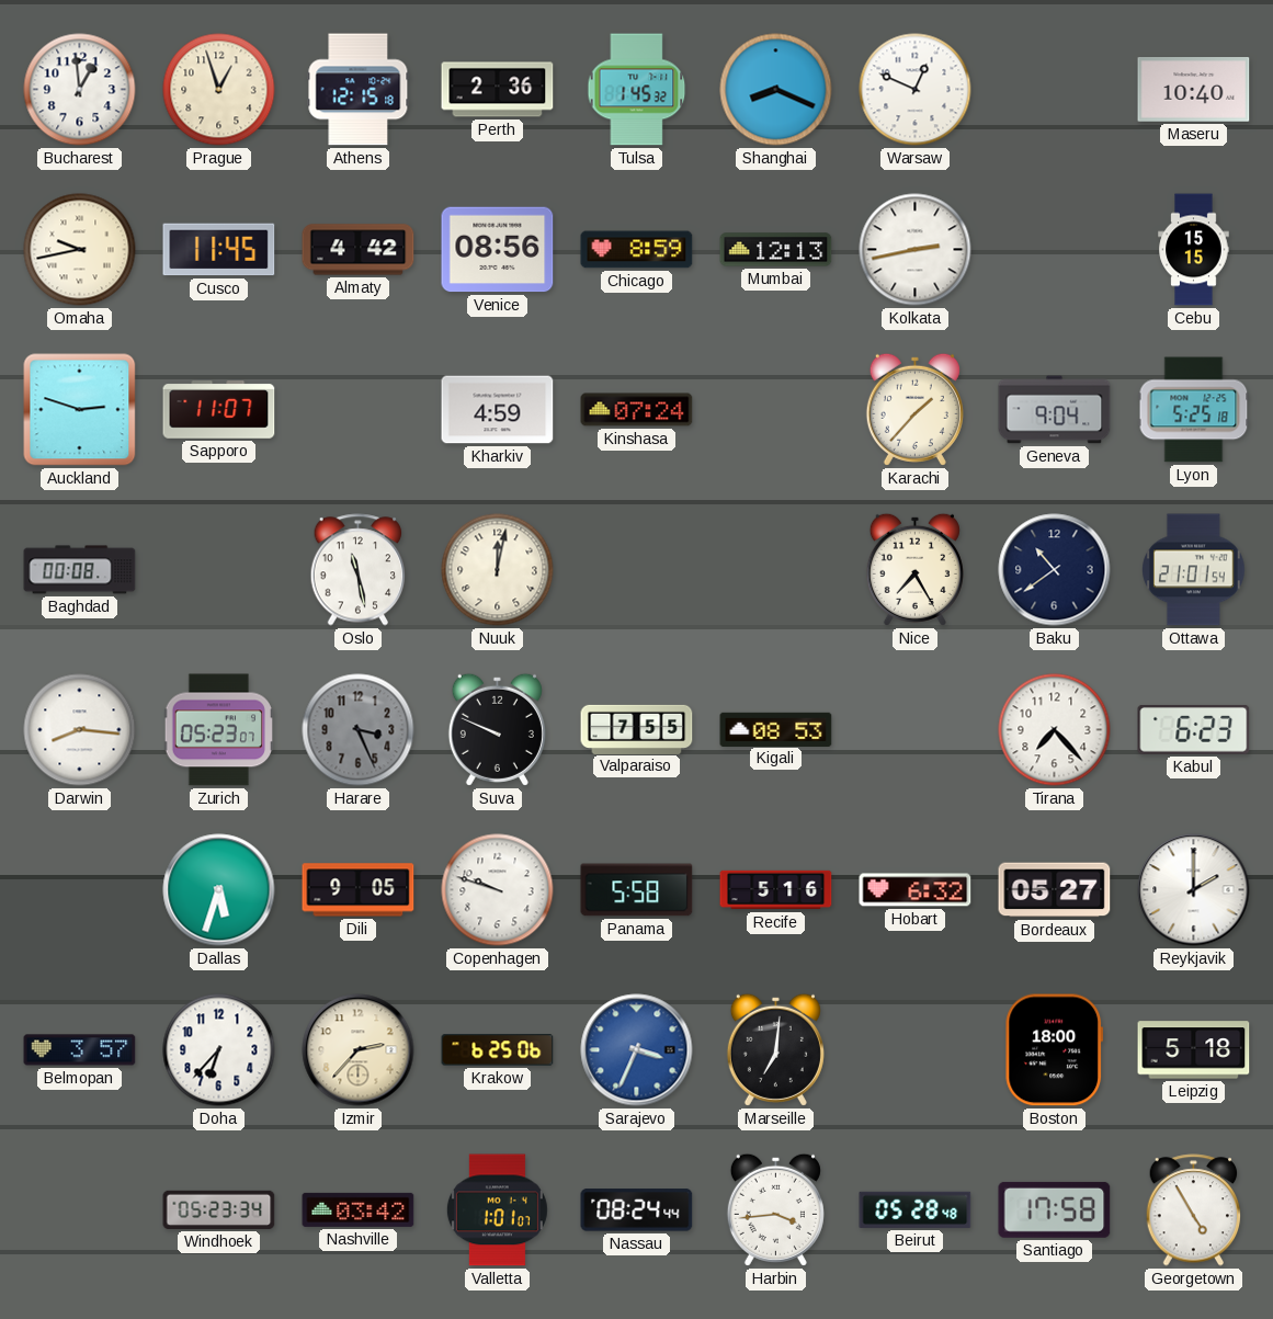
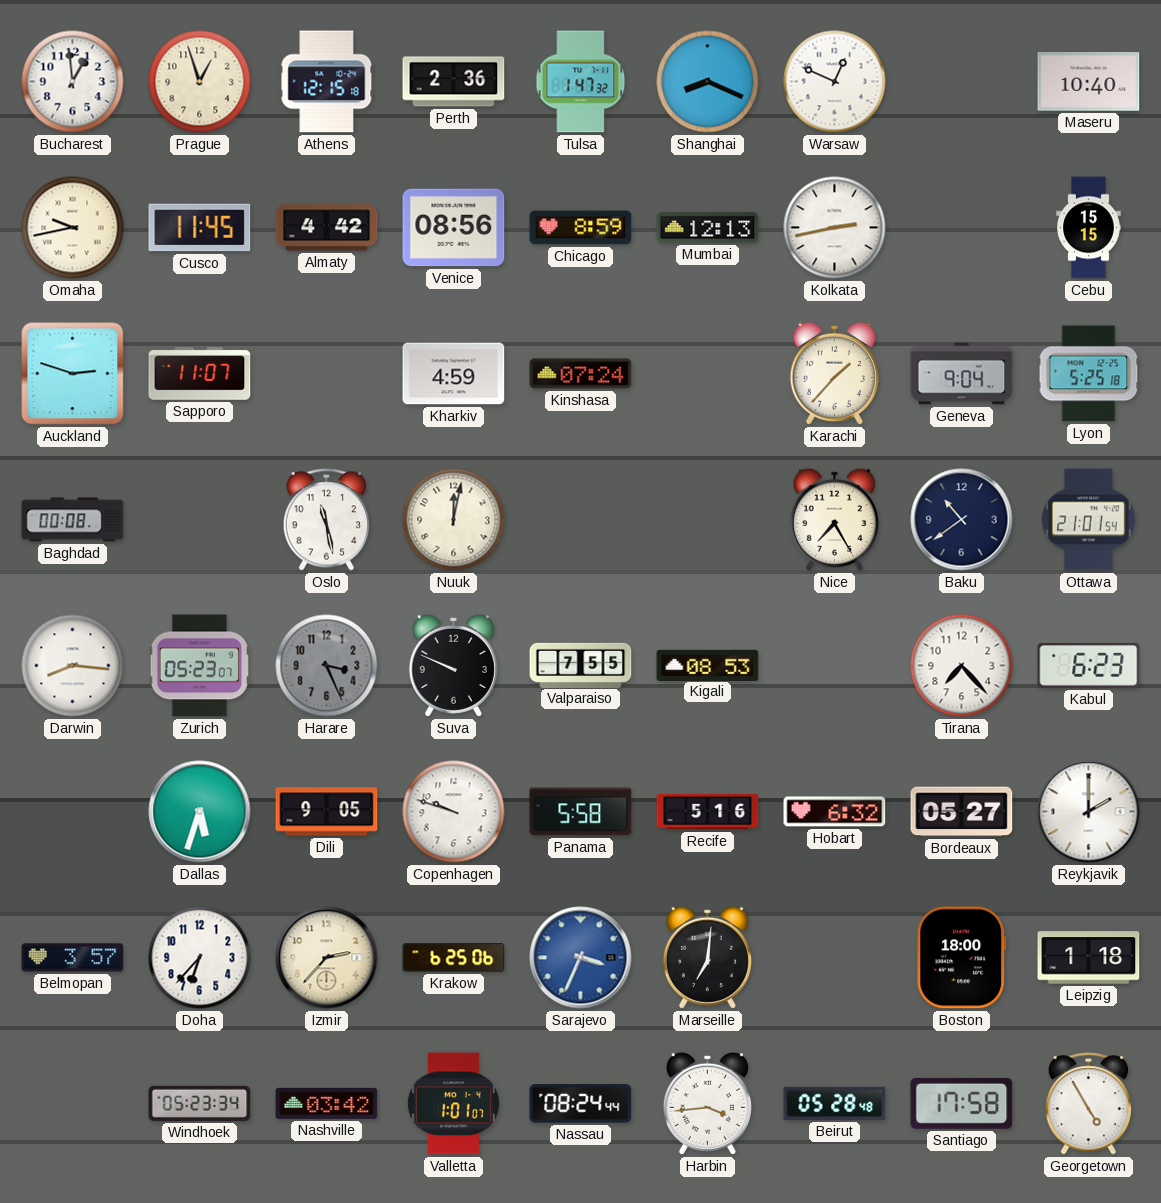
Tulsa: 1:45 -> 1:47 (581, 82)
Leipzig: 5:18 -> 1:18 (1089, 958)
